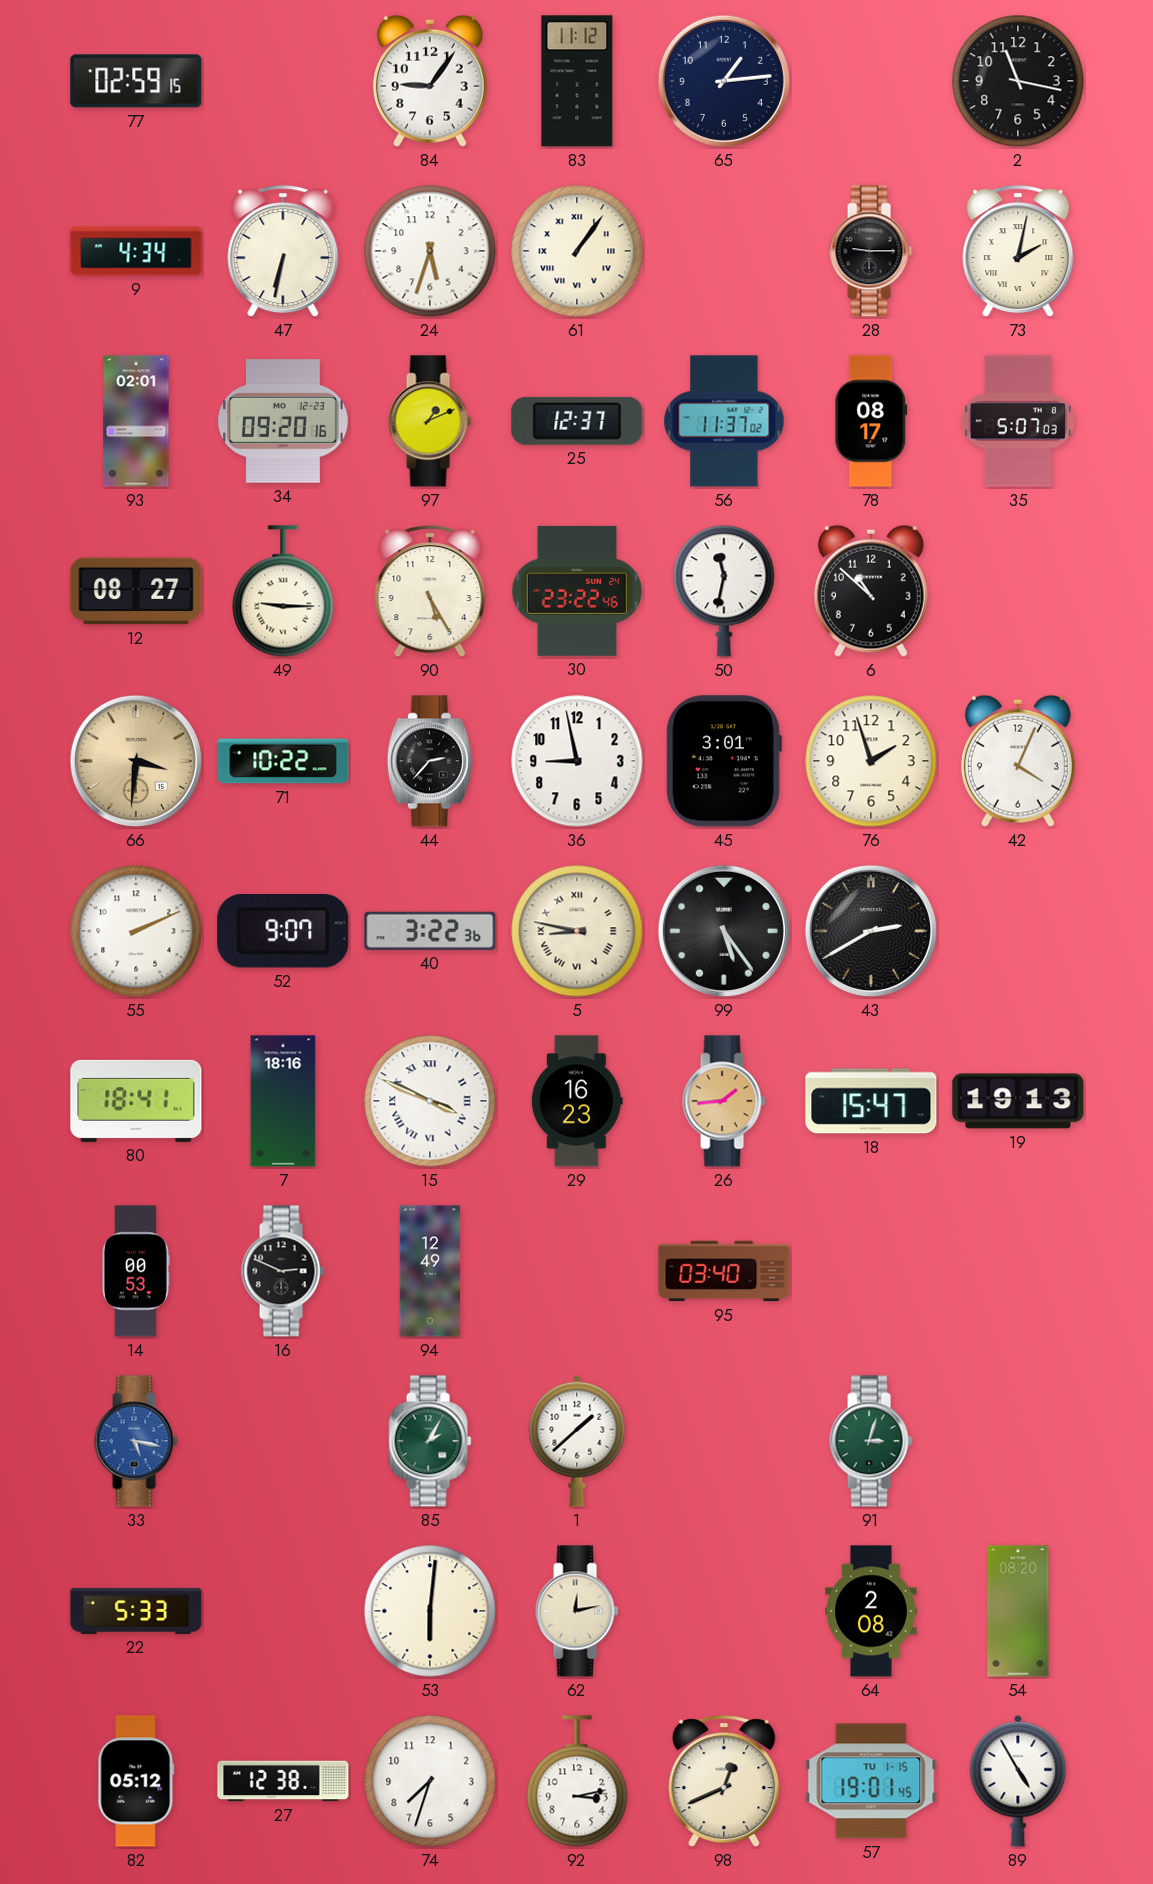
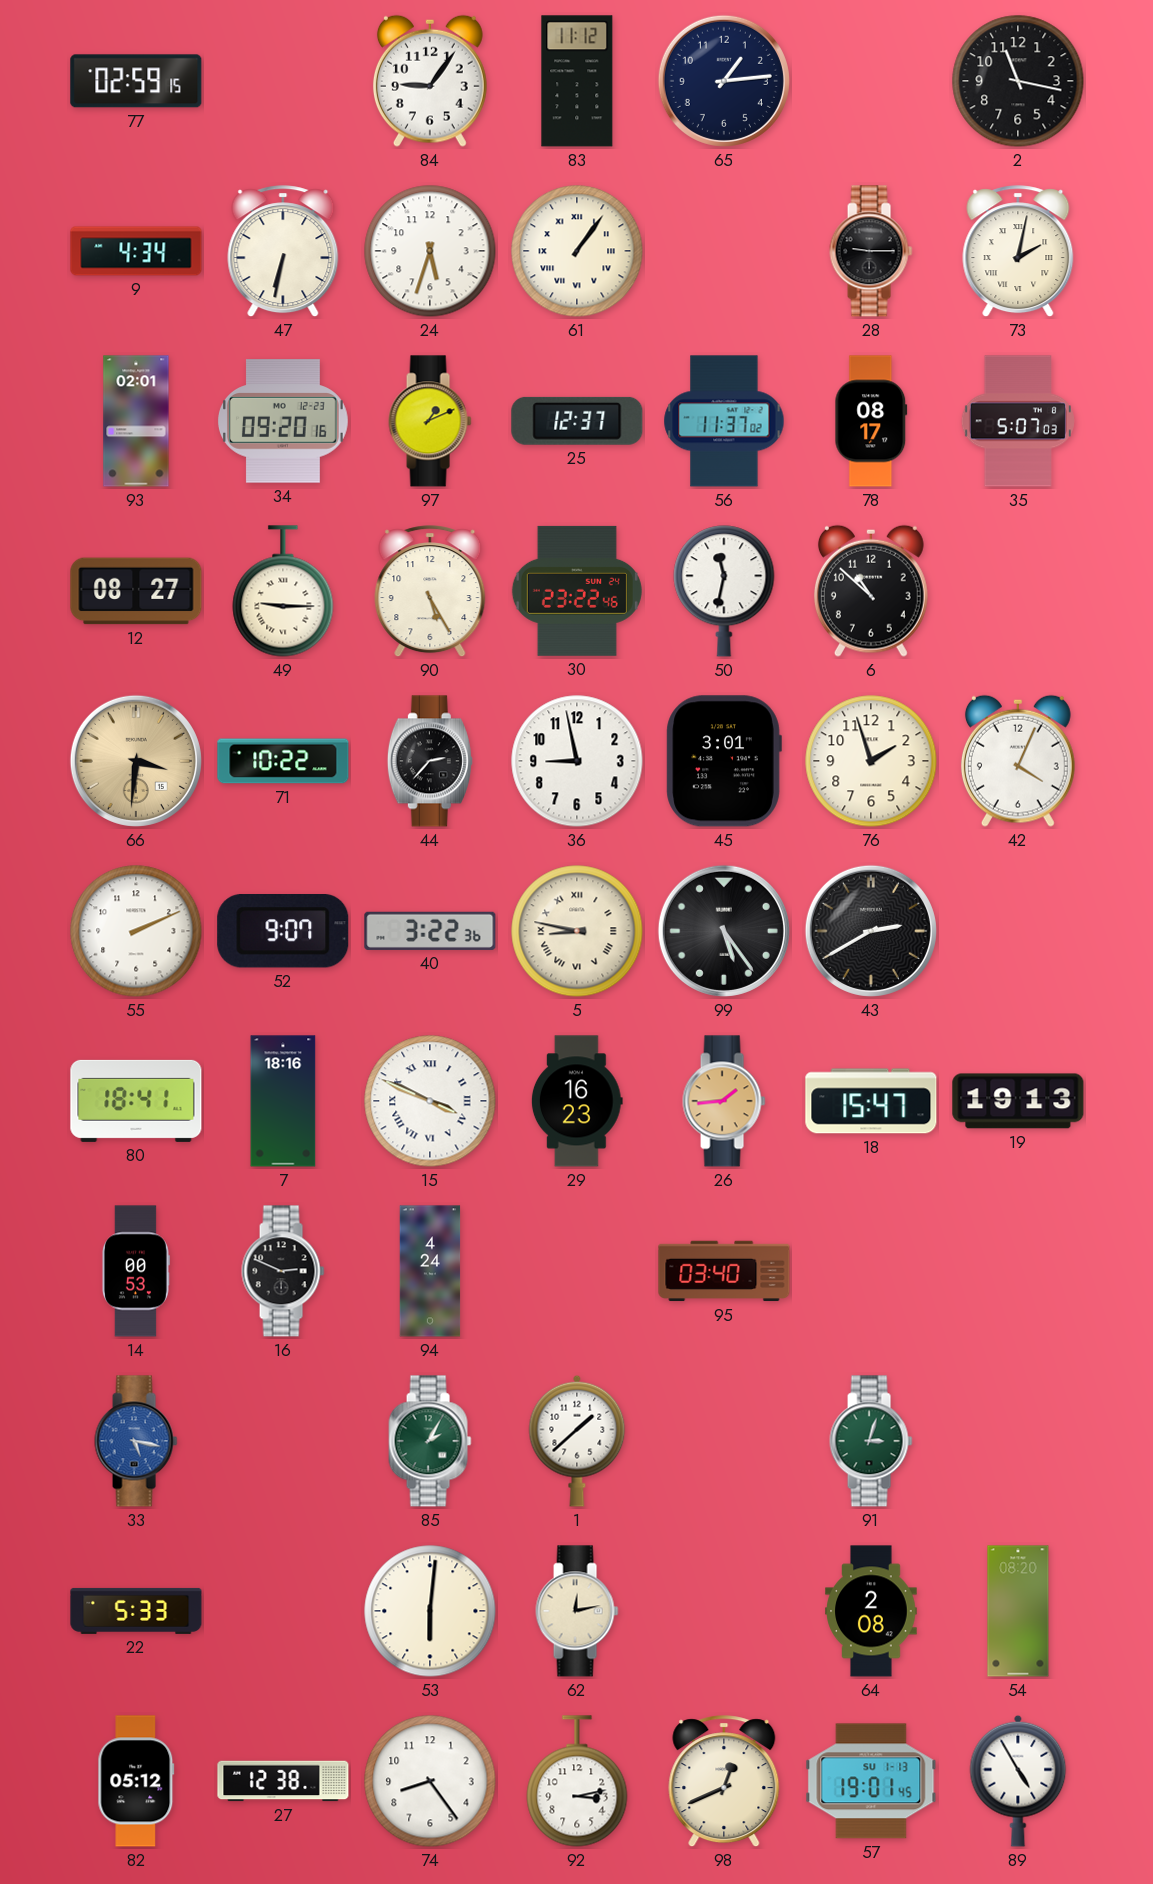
94: 12:49 -> 4:24 (430, 1271)
74: 7:33 -> 8:24 (430, 1781)
57 date: TU 1-15 -> SU 1-13 (871, 1781)
